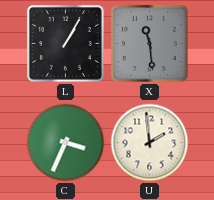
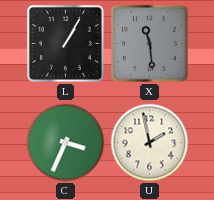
U: 1:59 -> 1:58 (150, 143)
